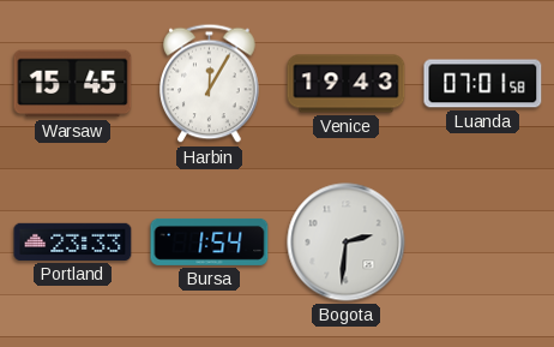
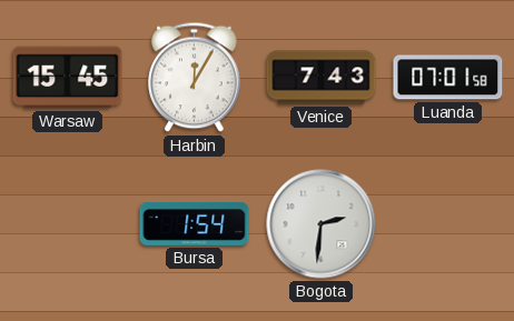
Venice: 19:43 -> 7:43 (322, 78)
Portland: 23:33 -> none (73, 241)
